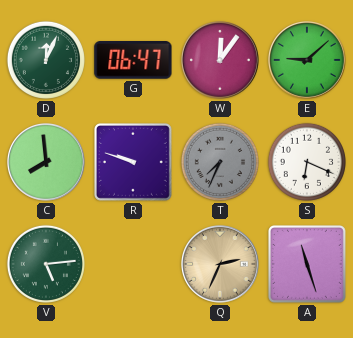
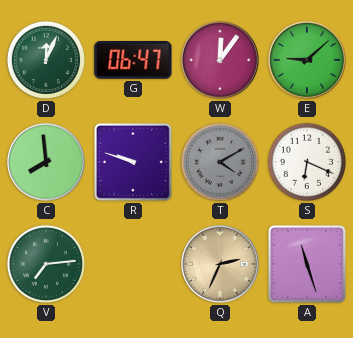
T: 7:34 -> 4:10 (220, 162)
V: 5:14 -> 7:14 (46, 264)
